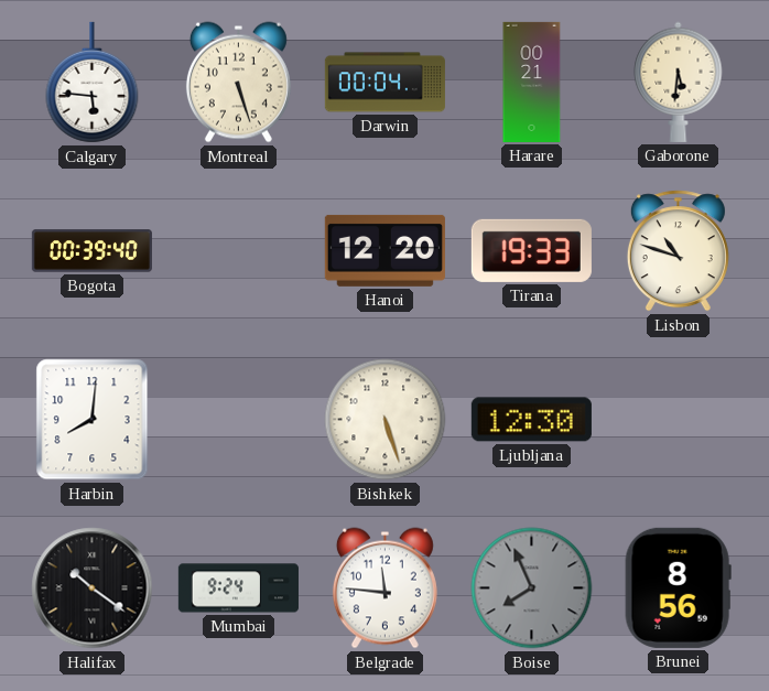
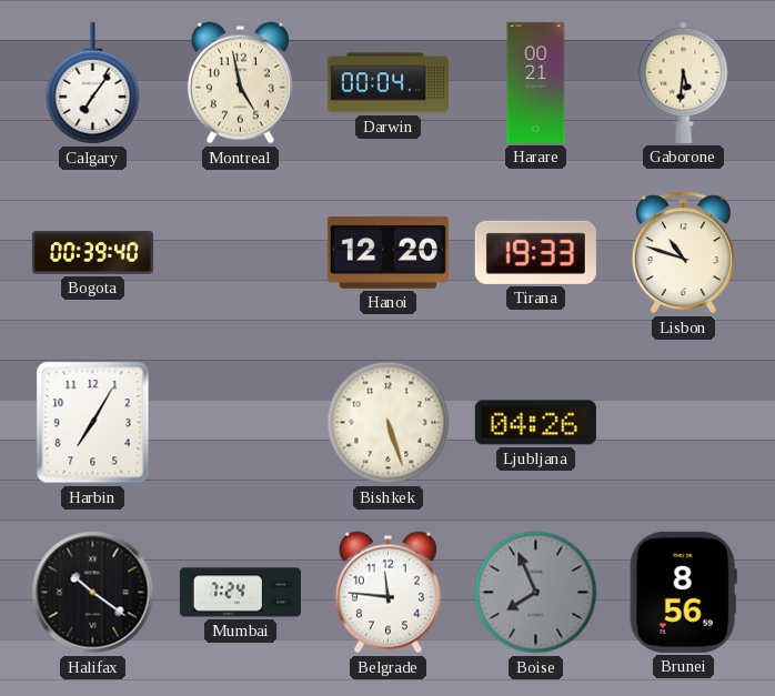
Calgary: 5:46 -> 7:06 (93, 83)
Montreal: 5:27 -> 4:58 (240, 83)
Harbin: 8:01 -> 7:05 (93, 423)
Ljubljana: 12:30 -> 04:26 (535, 423)
Mumbai: 9:24 -> 7:24 (240, 593)
